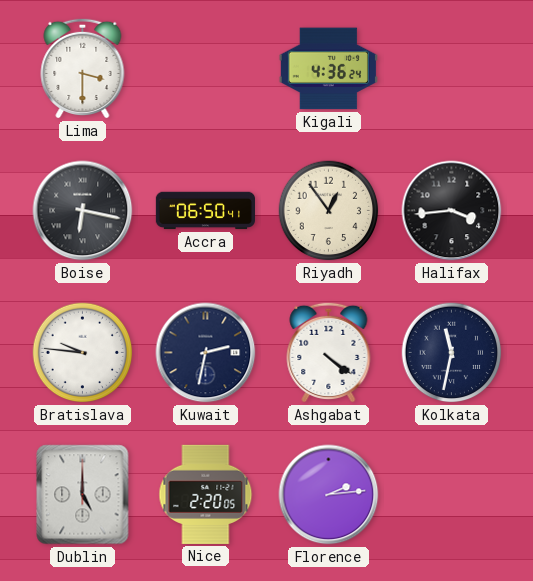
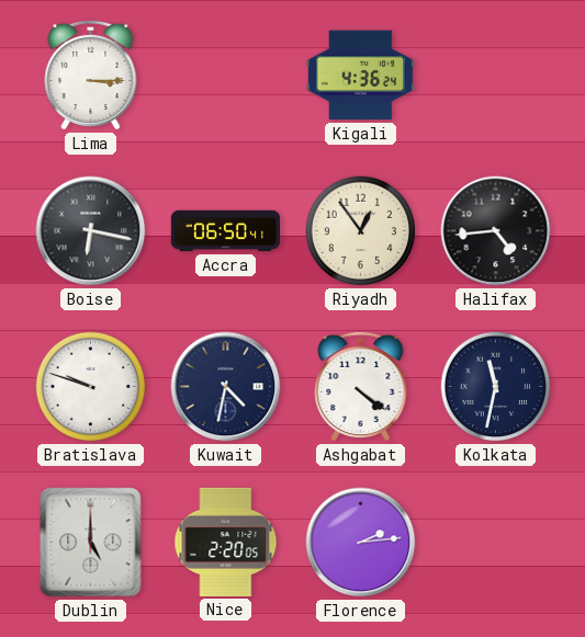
Lima: 3:30 -> 3:15 (91, 75)
Halifax: 3:44 -> 4:44 (496, 231)
Bratislava: 9:46 -> 9:48 (91, 387)
Kuwait: 2:32 -> 4:32 (226, 387)
